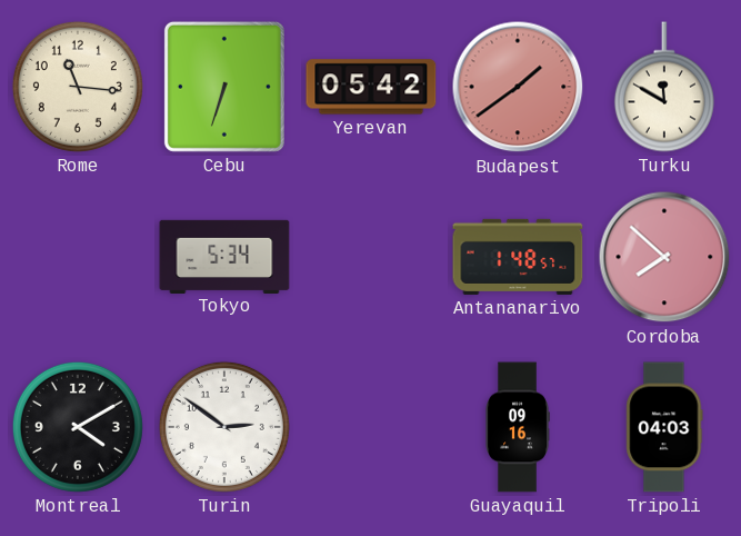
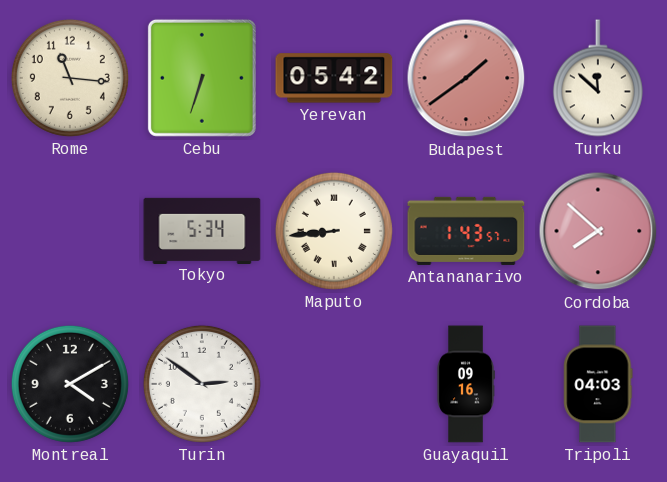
Turku: 11:50 -> 11:52 (598, 78)
Maputo: none -> 8:44 (334, 231)
Antananarivo: 1:48 -> 1:43 (466, 231)
